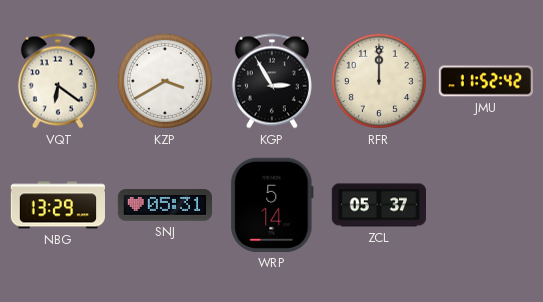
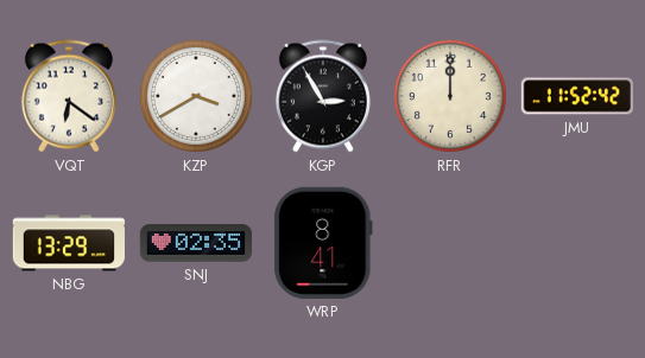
SNJ: 05:31 -> 02:35 (195, 243)
WRP: 5:14 -> 8:41 (323, 243)
ZCL: 05:37 -> none (378, 205)
